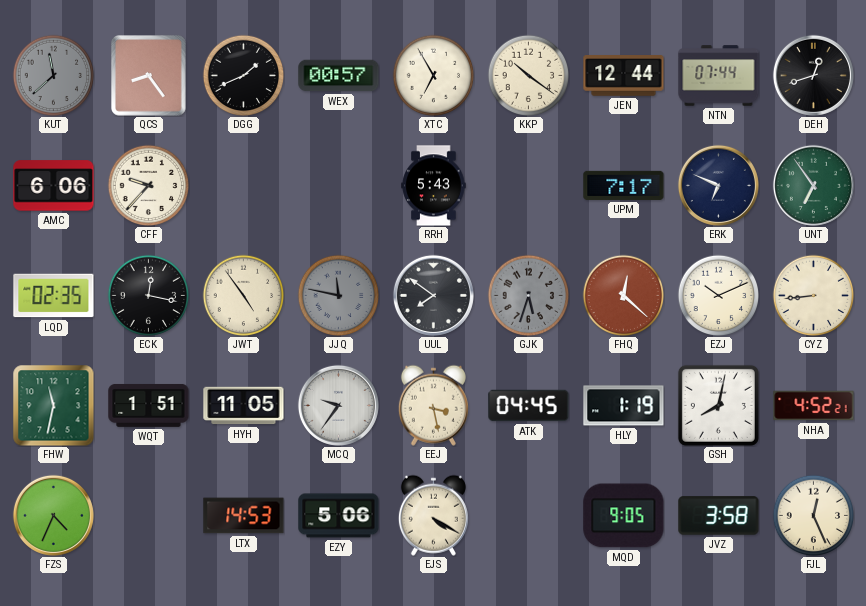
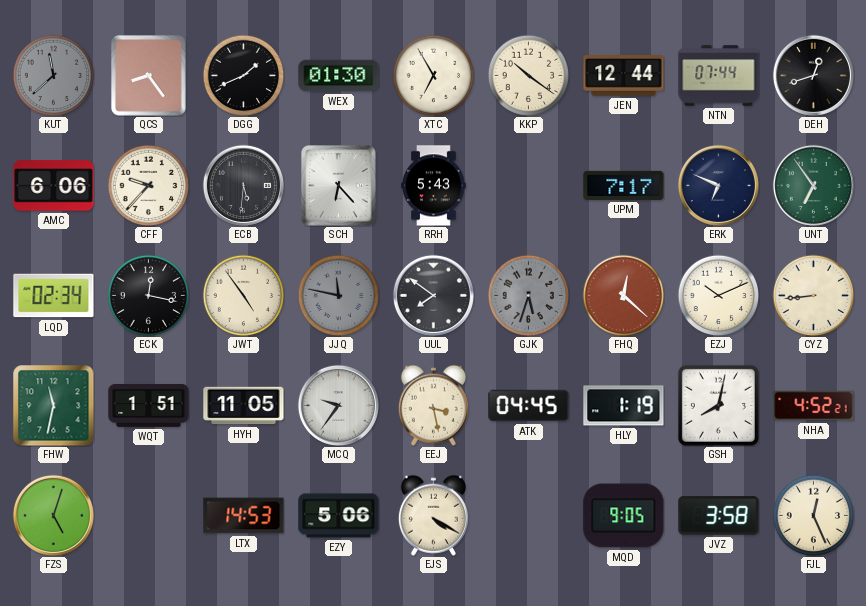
WEX: 00:57 -> 01:30 (339, 76)
ECB: none -> 5:31 (243, 185)
SCH: none -> 6:23 (339, 186)
LQD: 02:35 -> 02:34 (54, 296)
FZS: 4:34 -> 5:03 (53, 515)
